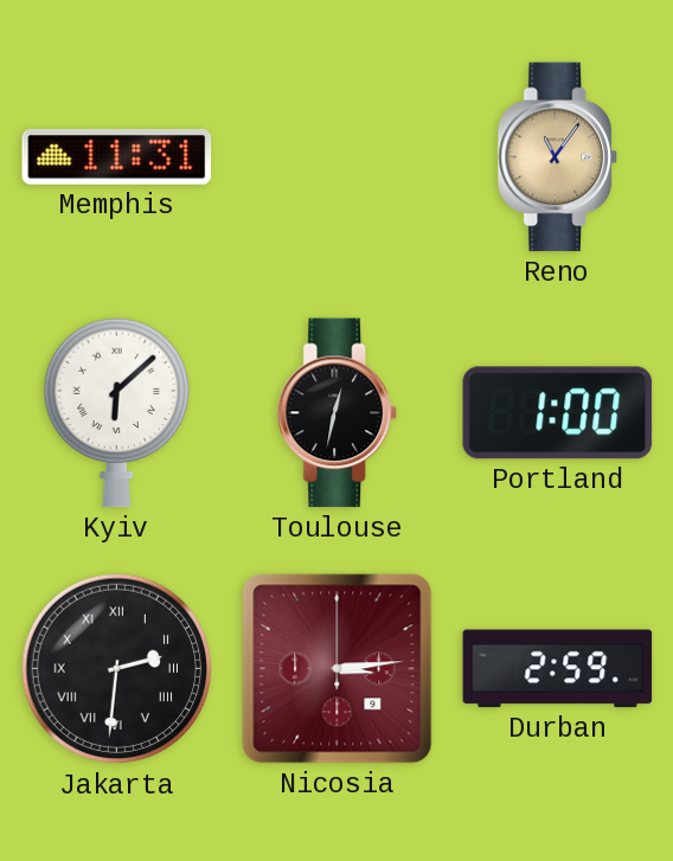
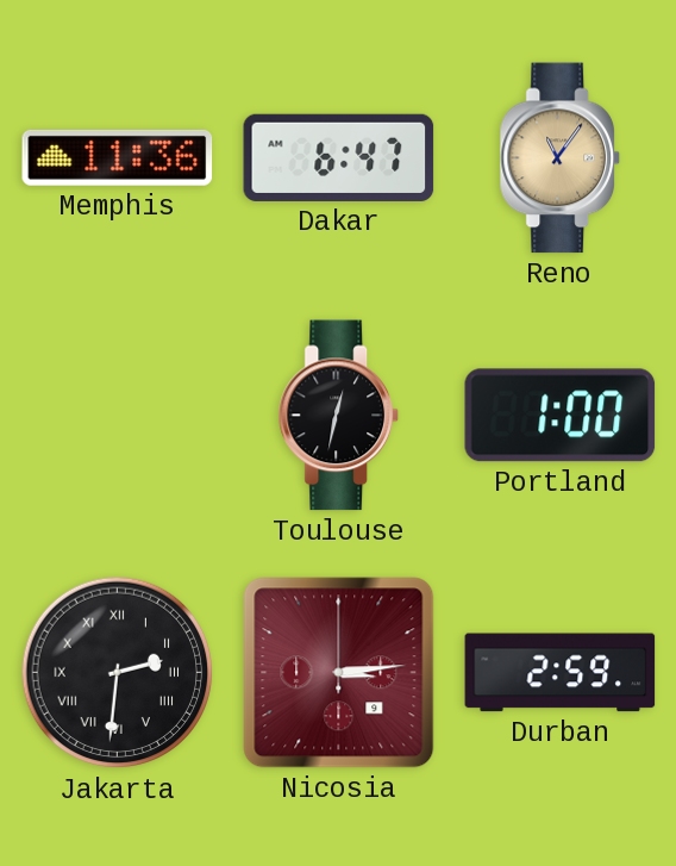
Memphis: 11:31 -> 11:36 (118, 157)
Dakar: none -> 6:47 (339, 157)
Kyiv: 6:08 -> none (116, 412)
